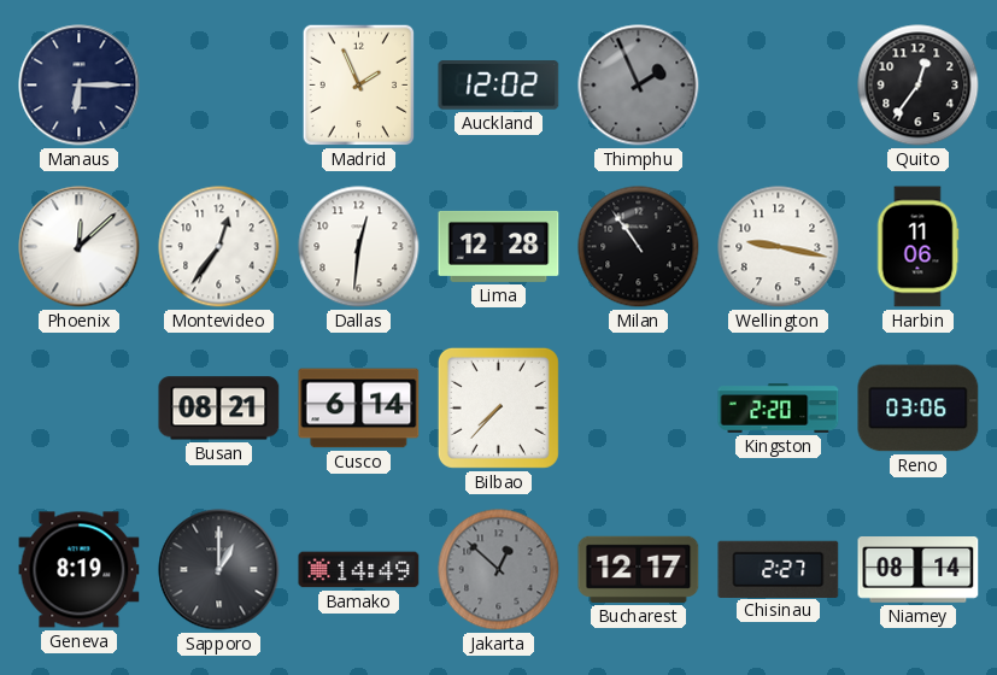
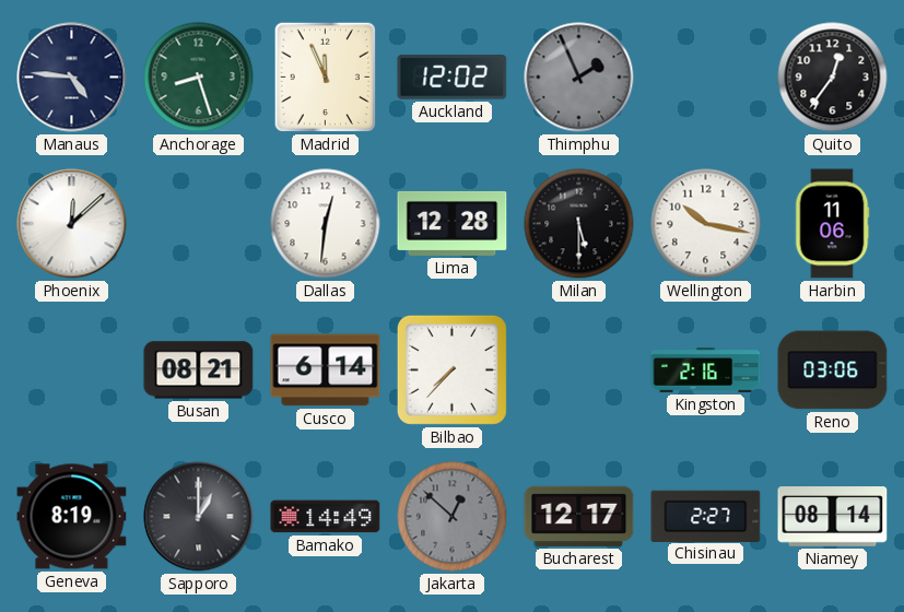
Manaus: 6:15 -> 4:46 (72, 78)
Anchorage: none -> 8:27 (199, 78)
Madrid: 1:56 -> 11:56 (326, 78)
Montevideo: 12:36 -> none (219, 247)
Milan: 10:54 -> 5:30 (579, 224)
Wellington: 9:17 -> 10:17 (706, 224)
Kingston: 2:20 -> 2:16 (706, 370)
